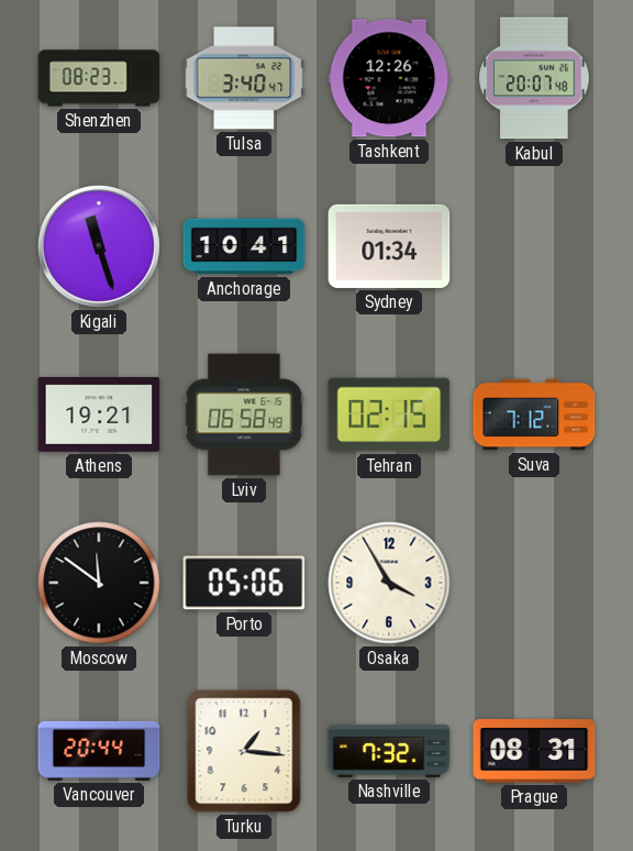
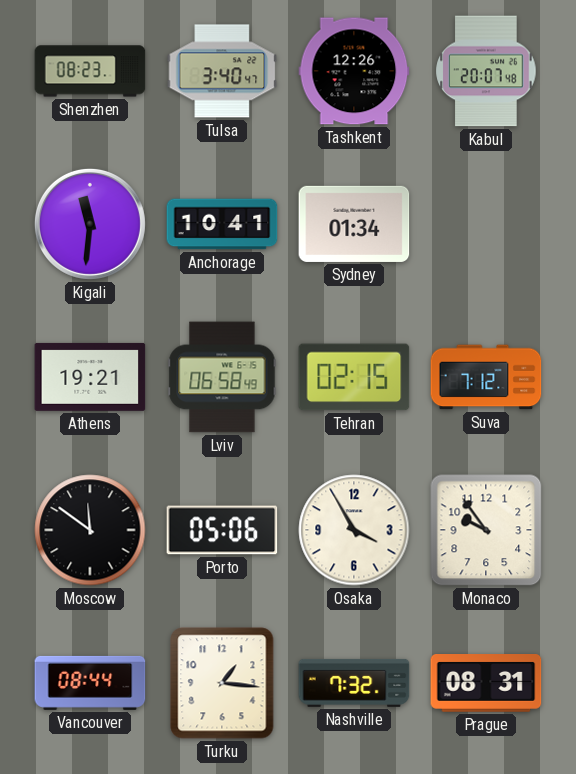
Kigali: 11:27 -> 11:31 (90, 224)
Monaco: none -> 9:54 (486, 530)
Vancouver: 20:44 -> 08:44 (90, 683)
